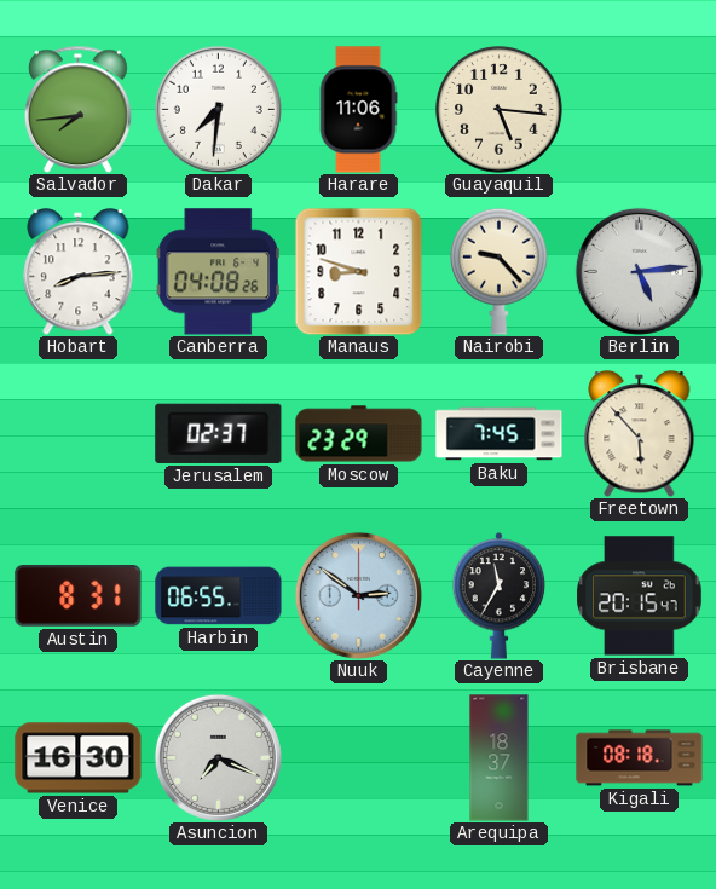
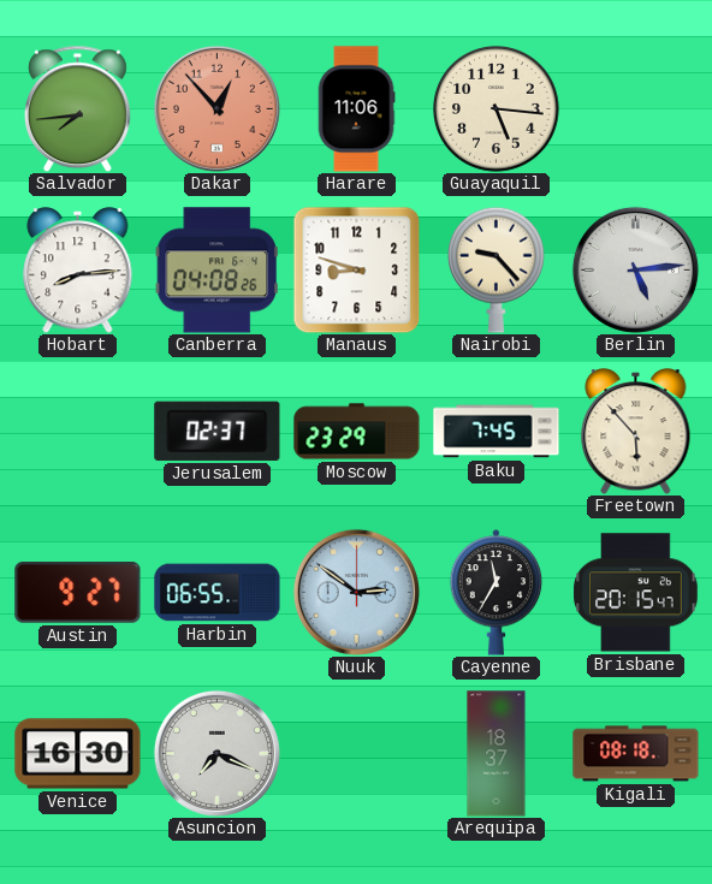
Dakar: 7:31 -> 12:53 (216, 108)
Dakar dial: white -> salmon (216, 108)
Austin: 8:31 -> 9:27 (78, 593)
